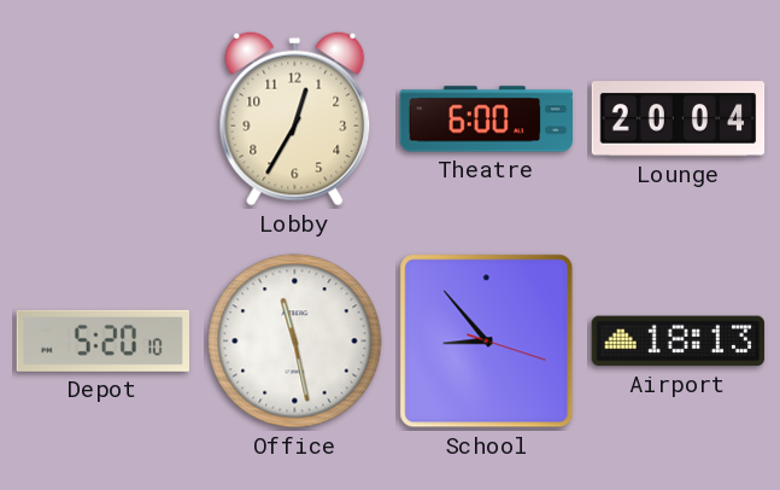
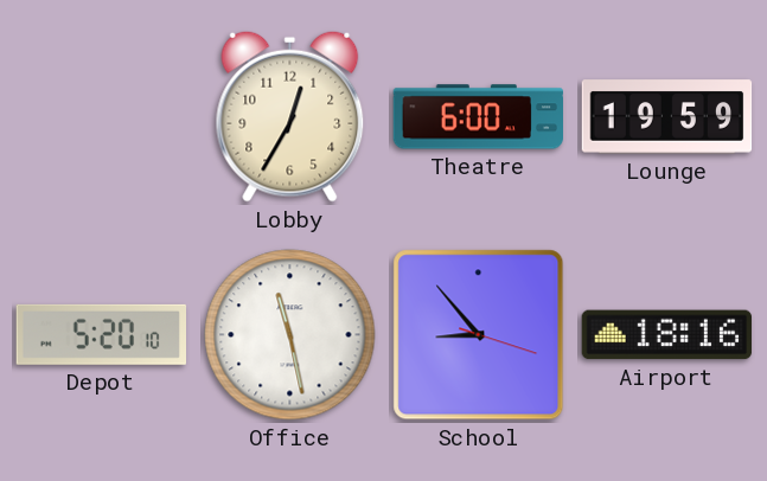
Lounge: 20:04 -> 19:59 (667, 117)
Airport: 18:13 -> 18:16 (667, 335)
